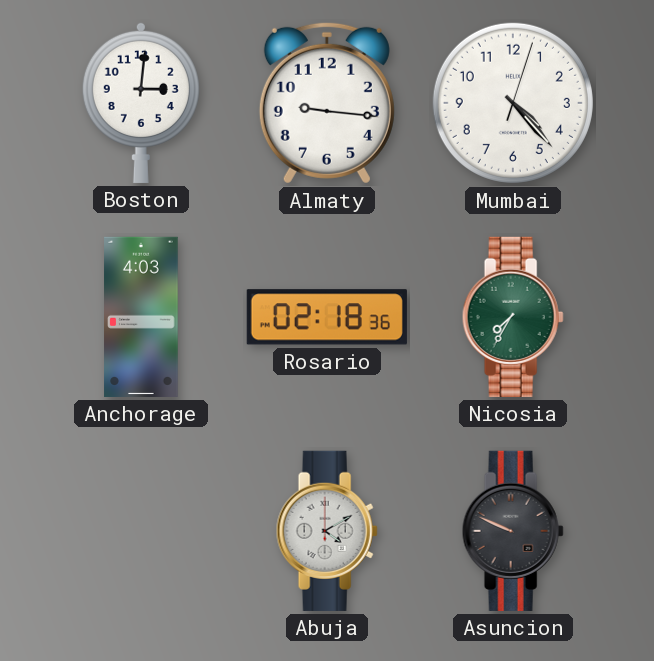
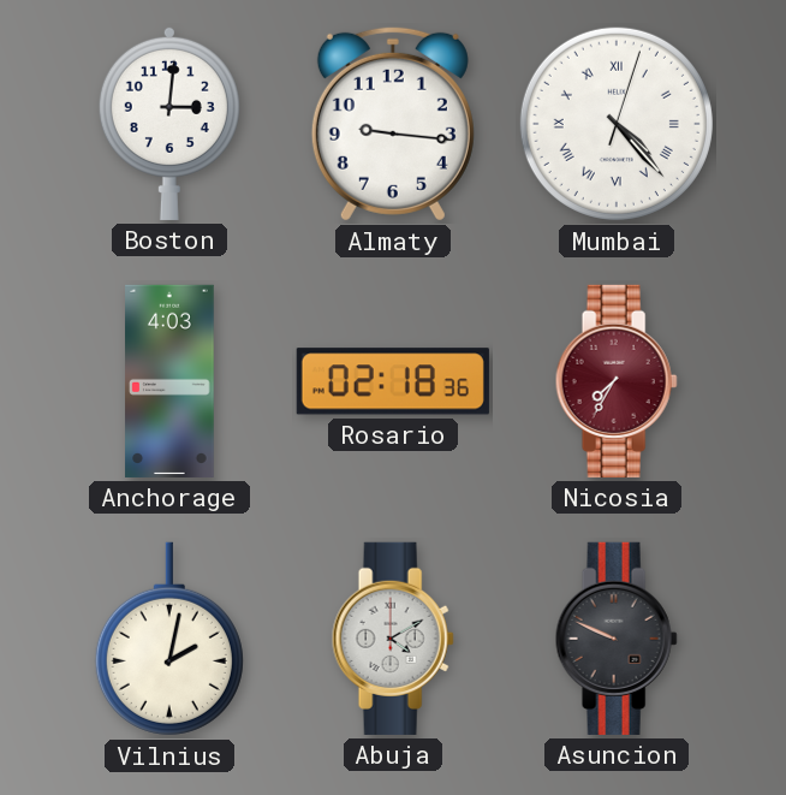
Mumbai numerals: Arabic -> Roman (617, 124)
Nicosia dial: green -> burgundy (617, 381)
Vilnius: none -> 2:02 (169, 639)
